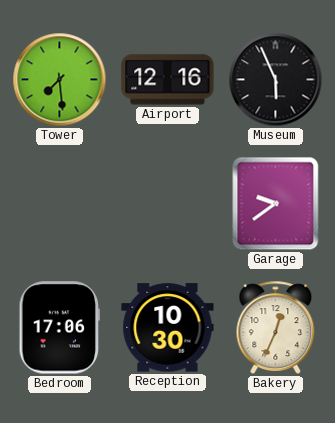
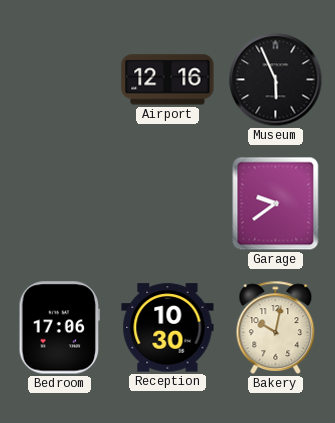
Tower: 7:29 -> none (60, 80)
Bakery: 12:34 -> 10:02 (276, 327)
